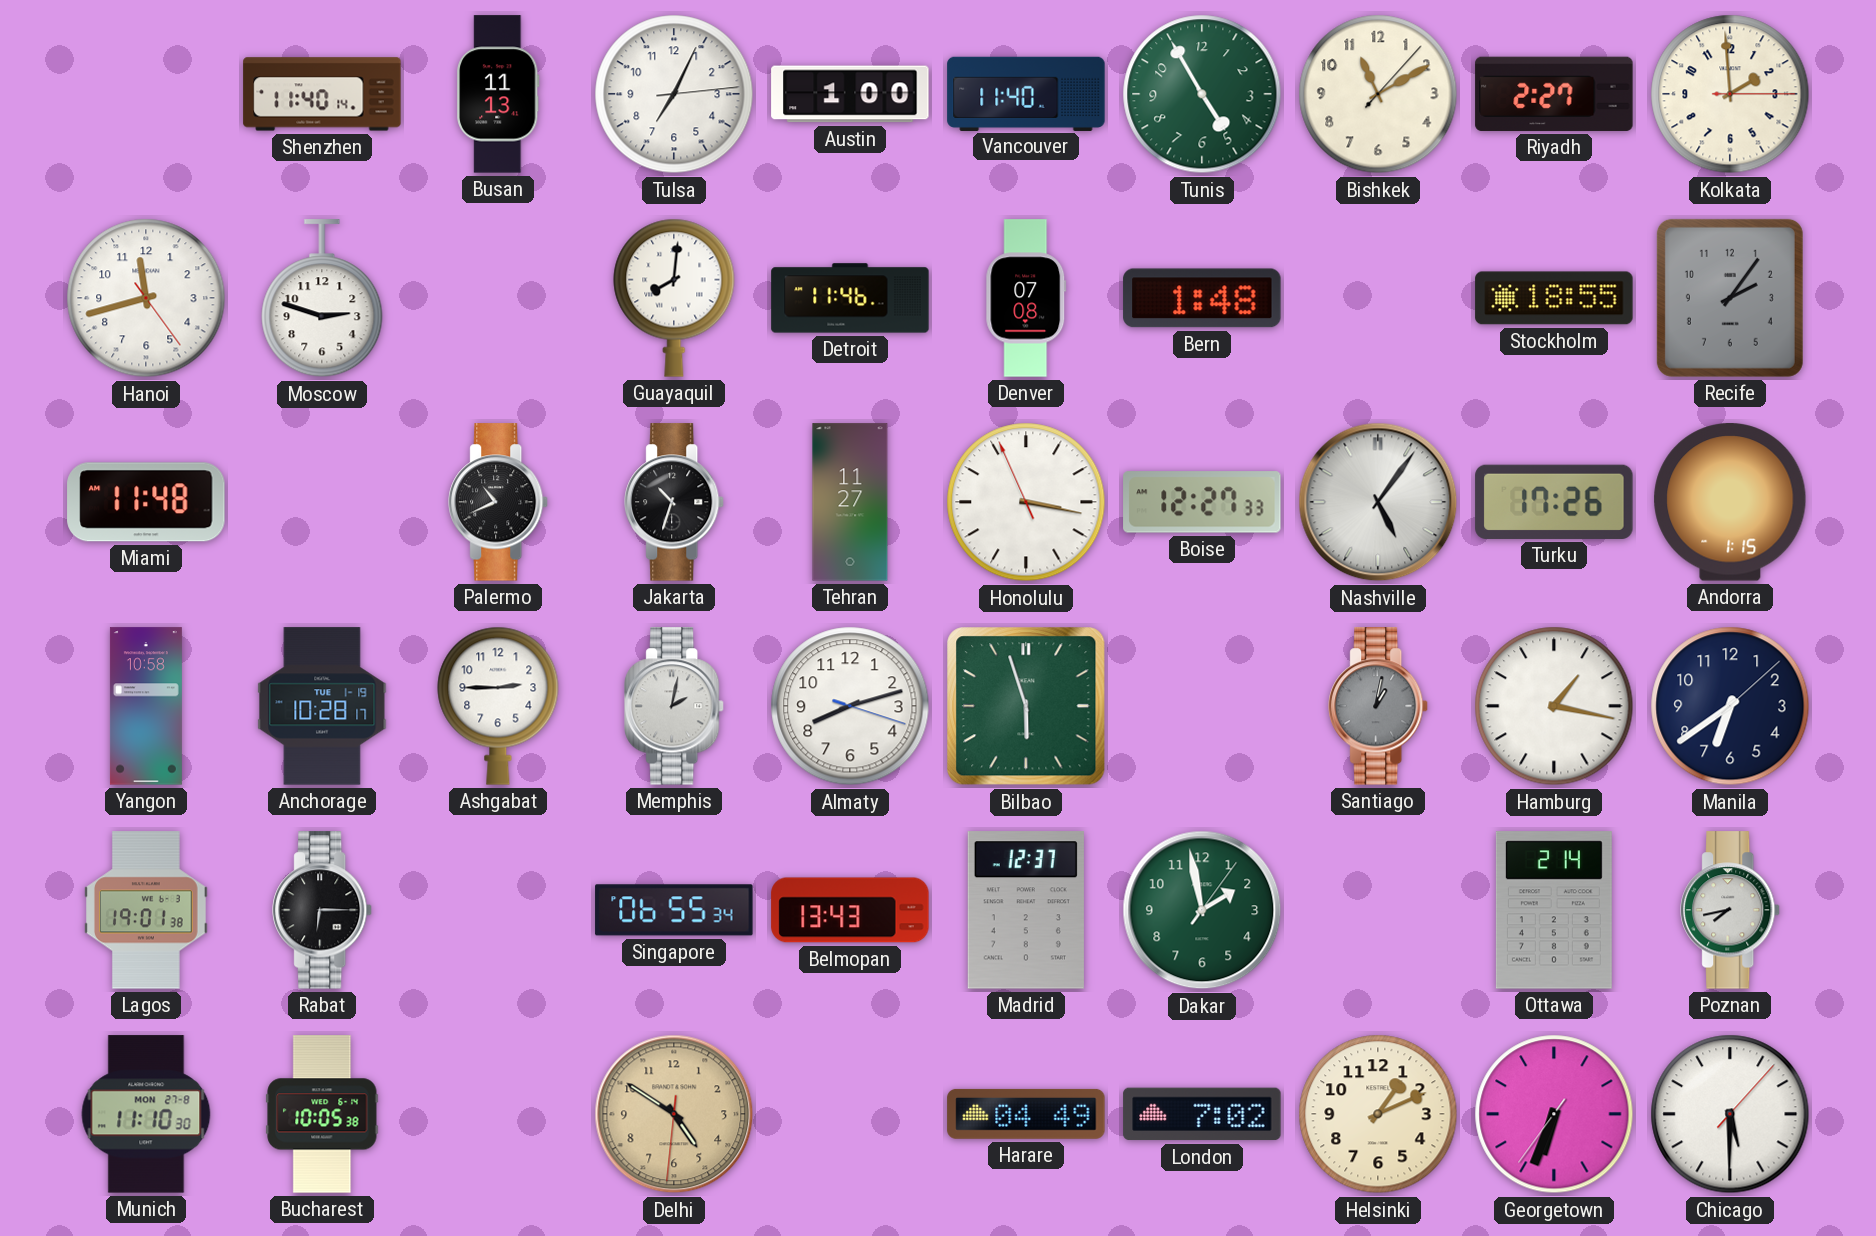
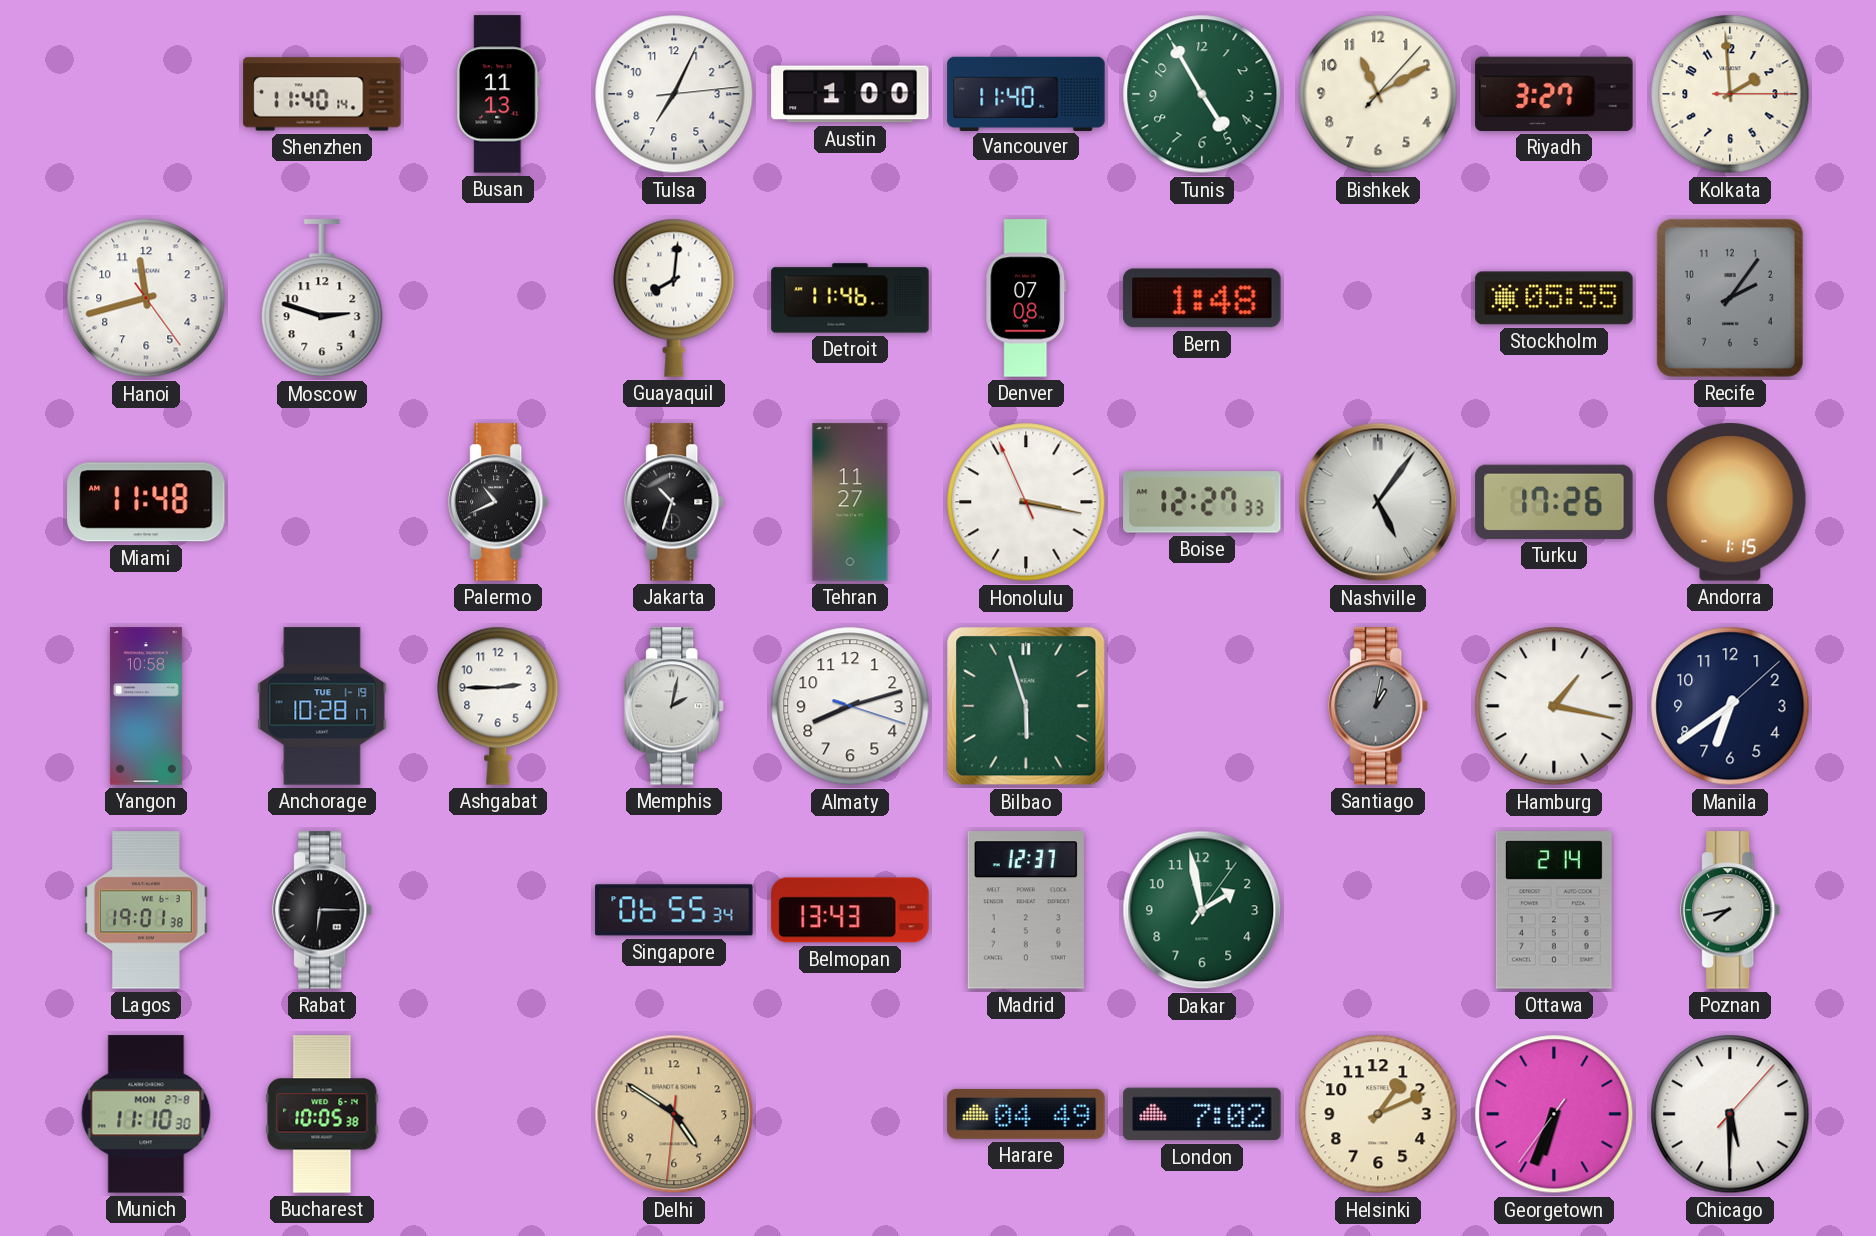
Riyadh: 2:27 -> 3:27 (1554, 94)
Stockholm: 18:55 -> 05:55 (1554, 298)
